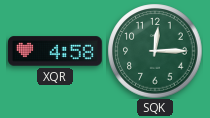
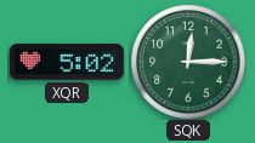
XQR: 4:58 -> 5:02 (67, 62)
